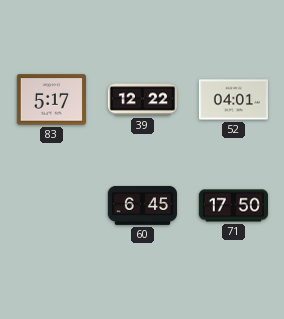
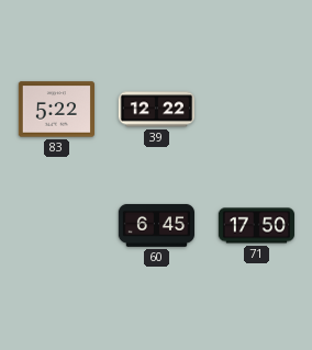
83: 5:17 -> 5:22 (56, 110)
52: 04:01 -> none (233, 100)
